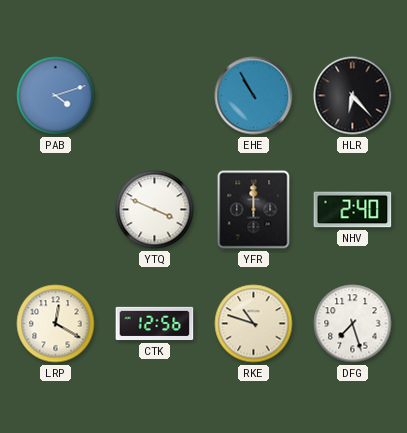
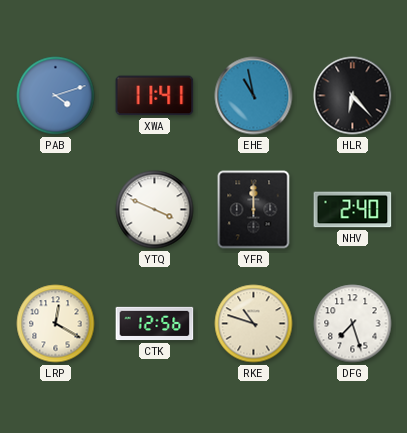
XWA: none -> 11:41 (155, 96)
EHE: 10:55 -> 10:58 (254, 96)
